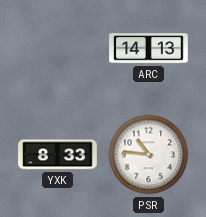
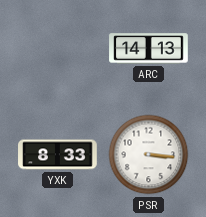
PSR: 10:46 -> 3:16 (149, 155)
